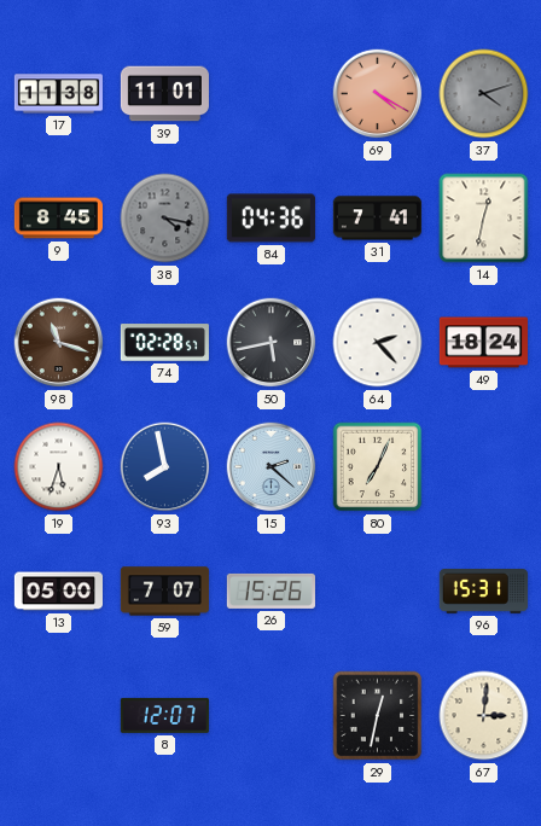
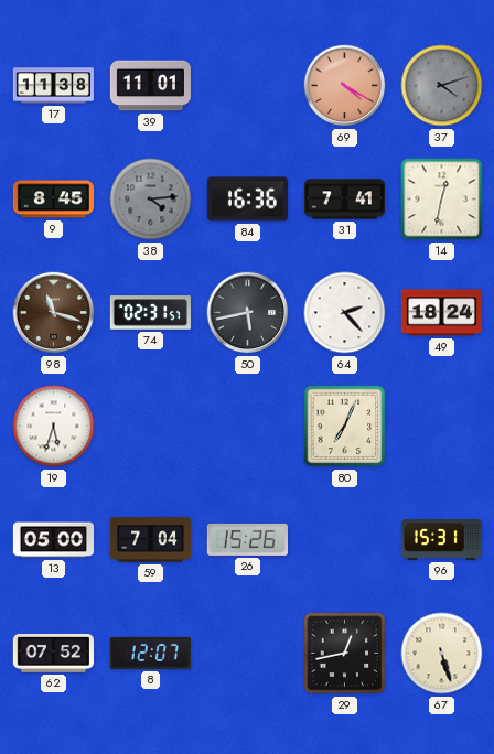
38: 4:17 -> 4:14 (151, 200)
84: 04:36 -> 16:36 (247, 200)
74: 02:28 -> 02:31 (150, 313)
93: 7:58 -> none (165, 467)
15: 2:22 -> none (272, 467)
59: 7:07 -> 7:04 (150, 540)
62: none -> 07:52 (53, 653)
29: 12:32 -> 12:43 (345, 654)
67: 3:01 -> 5:27 (442, 654)
